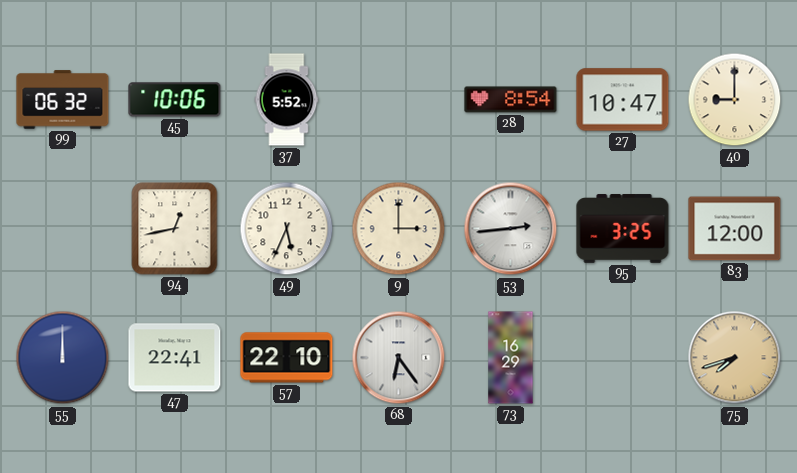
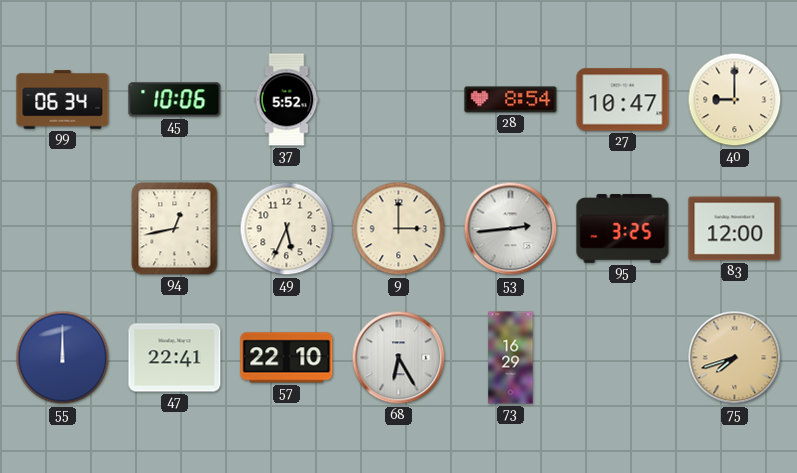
99: 06:32 -> 06:34 (63, 100)
68: 6:24 -> 6:25 (399, 358)
